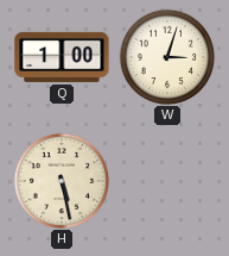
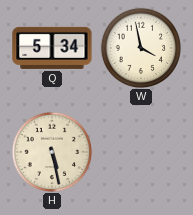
Q: 1:00 -> 5:34 (52, 48)
W: 3:03 -> 3:58 (141, 48)
